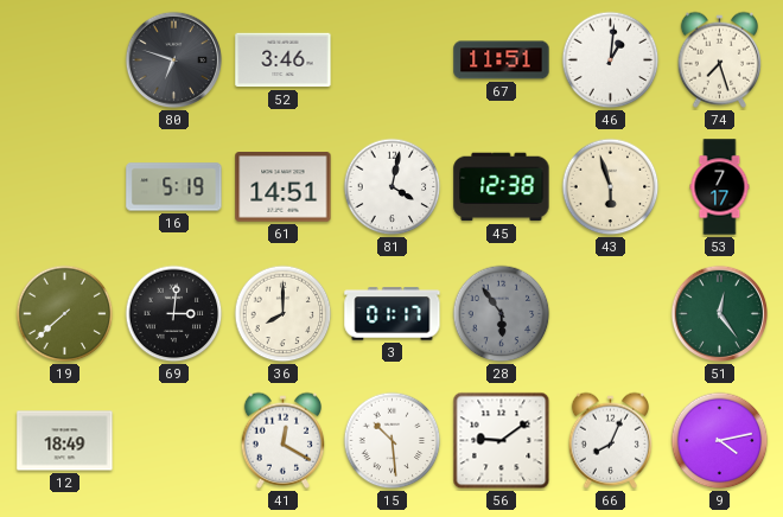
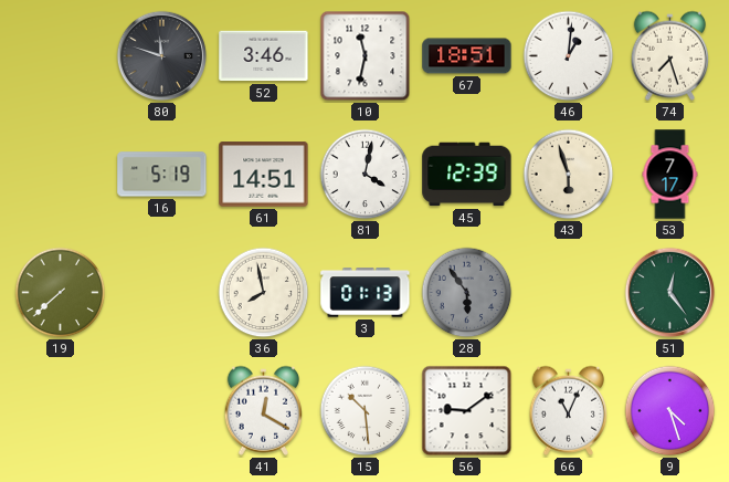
80: 6:48 -> 11:48 (162, 56)
10: none -> 11:32 (366, 56)
67: 11:51 -> 18:51 (467, 56)
45: 12:38 -> 12:39 (467, 175)
69: 3:01 -> none (174, 314)
36: 8:00 -> 7:58 (264, 293)
3: 01:17 -> 01:13 (366, 293)
12: 18:49 -> none (65, 441)
66: 8:04 -> 11:04 (568, 410)
9: 4:13 -> 4:27 (670, 411)
